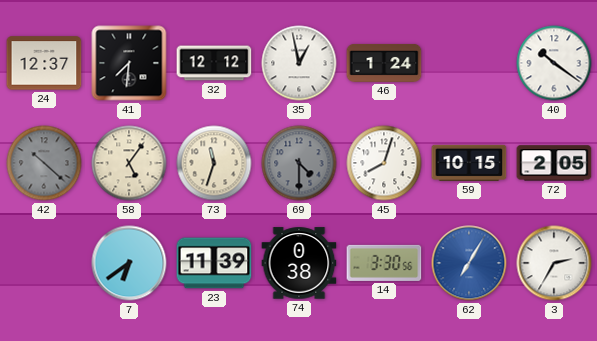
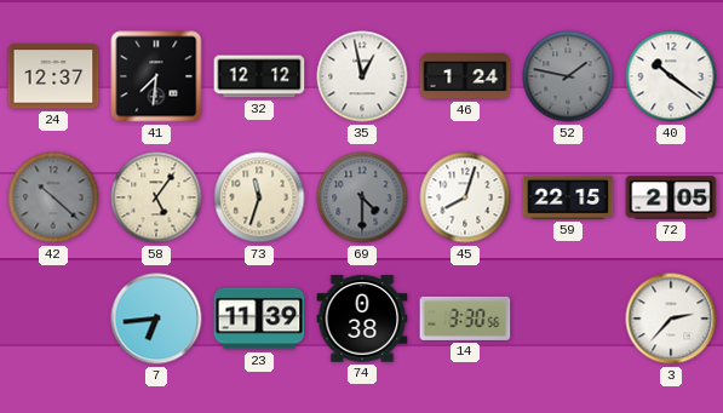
52: none -> 1:47 (568, 76)
59: 10:15 -> 22:15 (568, 197)
7: 6:39 -> 6:44 (156, 319)
62: 7:05 -> none (469, 263)
3: 2:35 -> 2:37 (671, 319)
